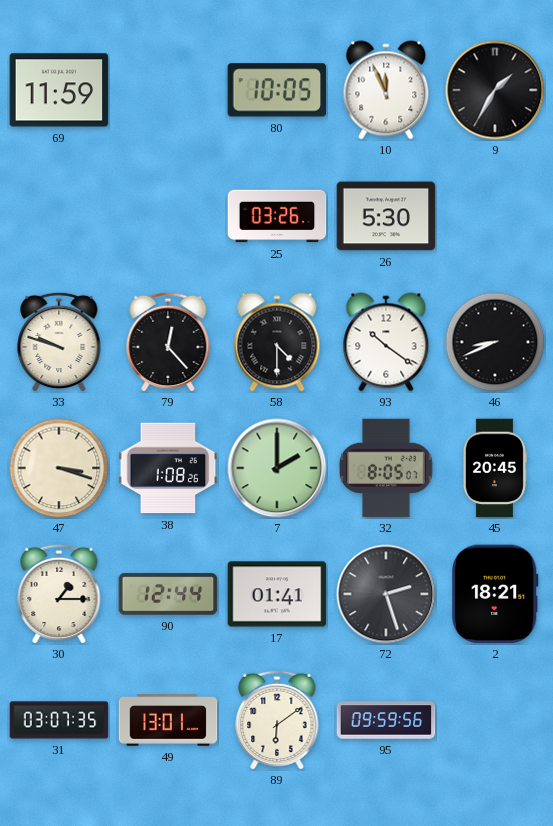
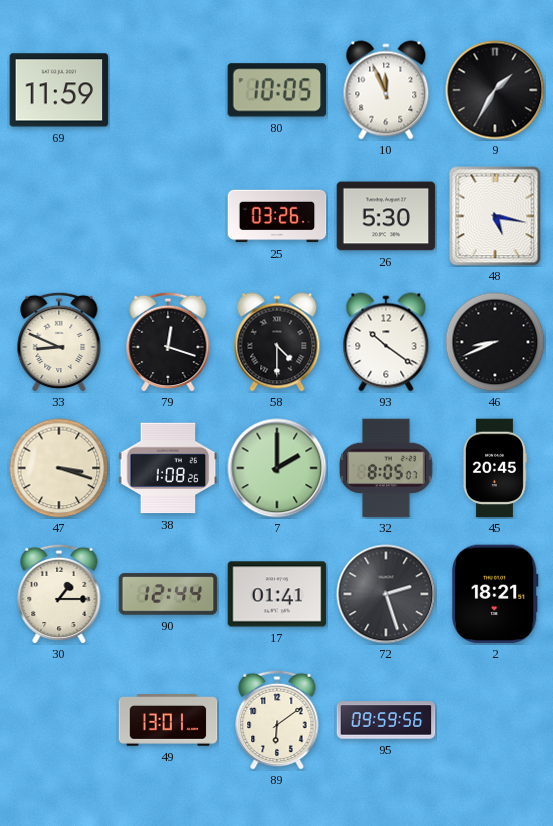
48: none -> 5:17 (495, 216)
33: 9:48 -> 8:49 (59, 342)
79: 12:23 -> 12:18 (168, 342)
31: 03:07 -> none (59, 720)
